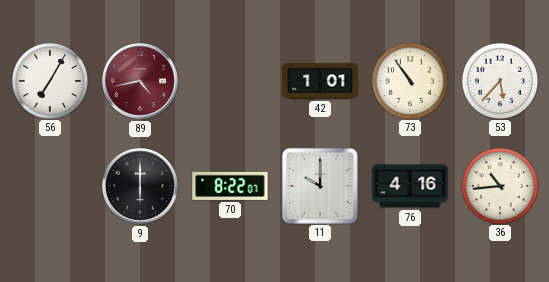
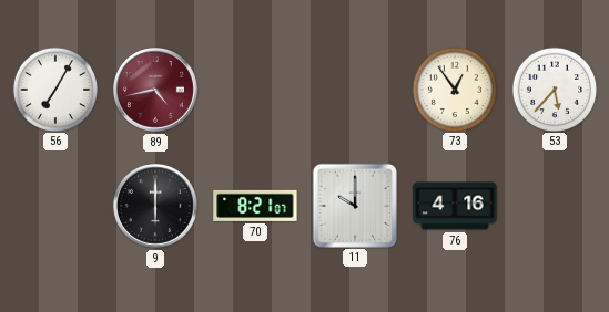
42: 1:01 -> none (320, 81)
73: 10:54 -> 12:54 (454, 89)
70: 8:22 -> 8:21 (255, 206)
36: 10:44 -> none (499, 185)
